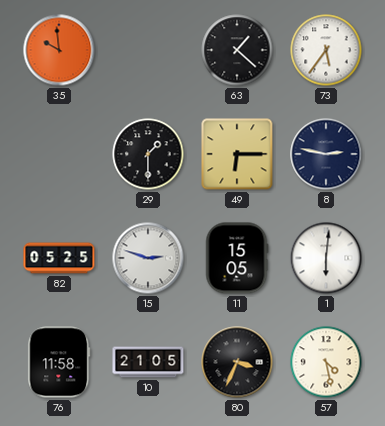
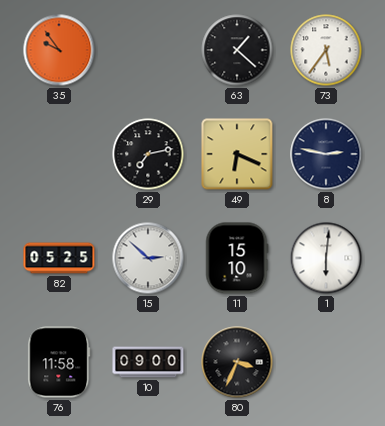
35: 9:59 -> 9:54 (59, 50)
29: 1:30 -> 7:13 (148, 154)
49: 6:15 -> 6:19 (237, 154)
15: 2:48 -> 2:52 (148, 258)
11: 15:05 -> 15:10 (237, 258)
10: 21:05 -> 09:00 (148, 362)
57: 4:28 -> none (326, 362)
